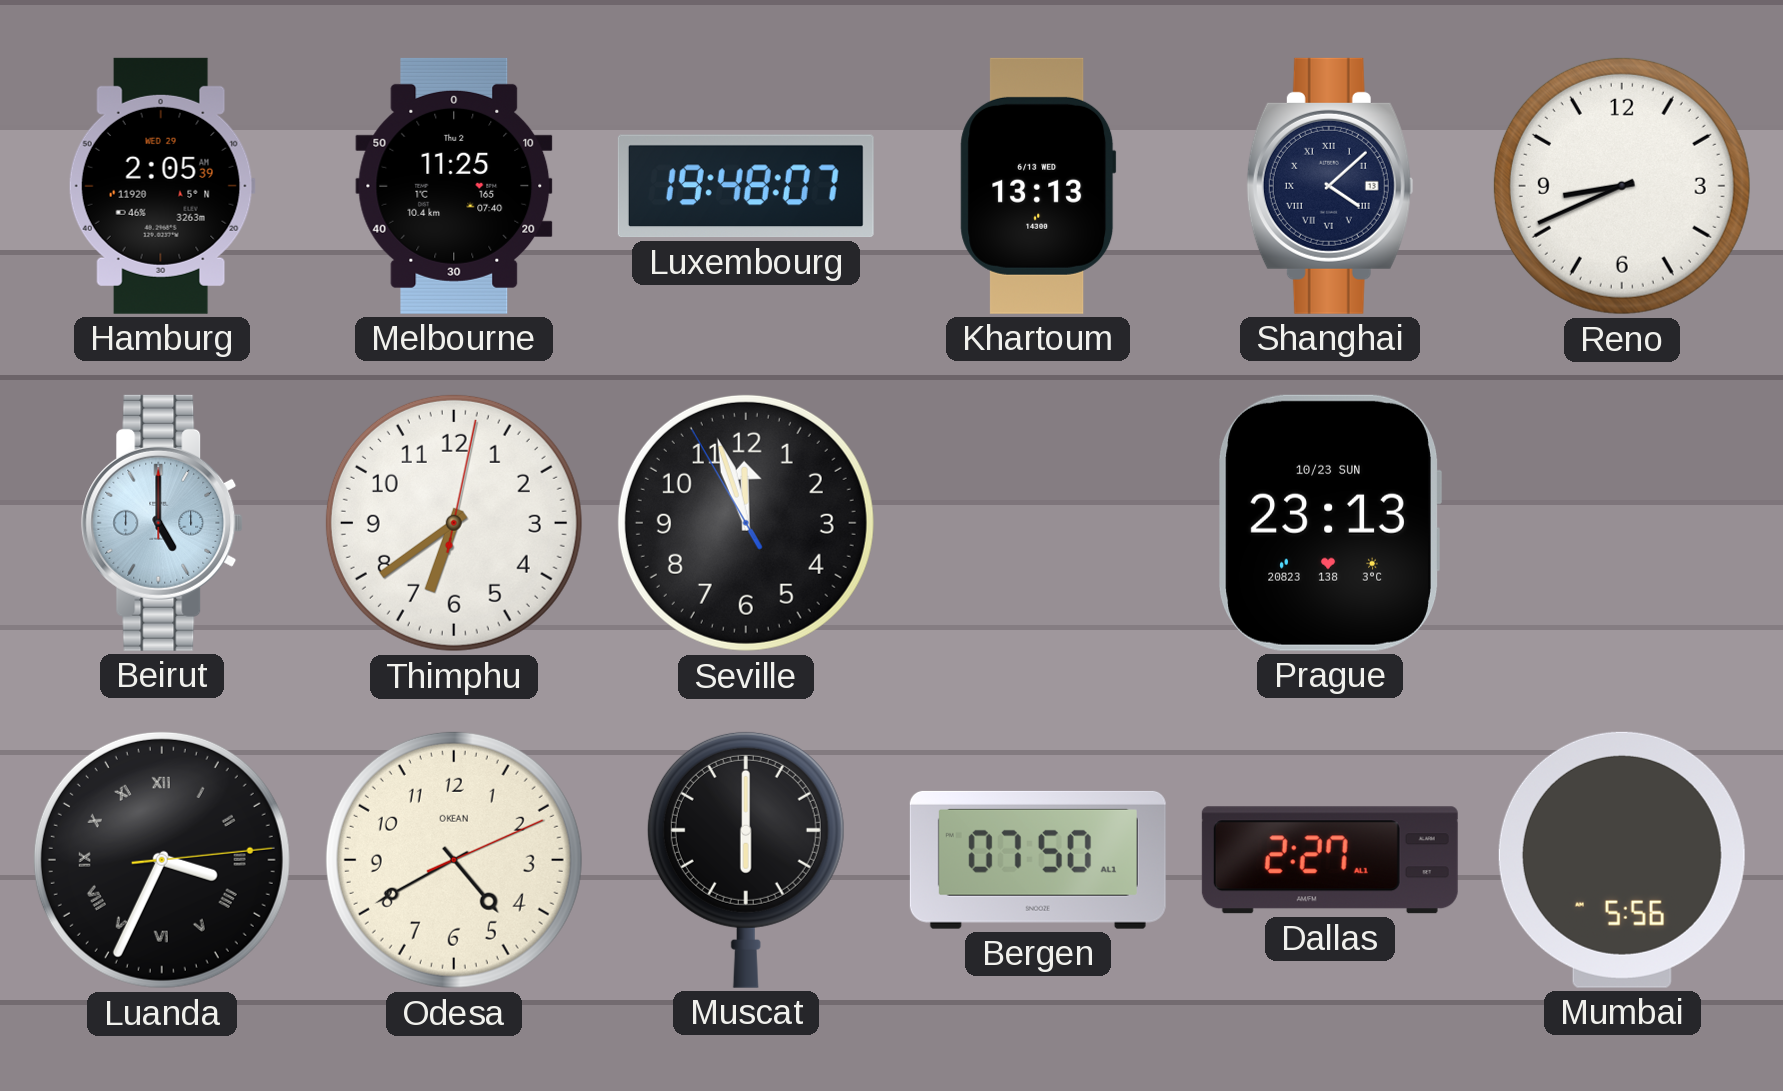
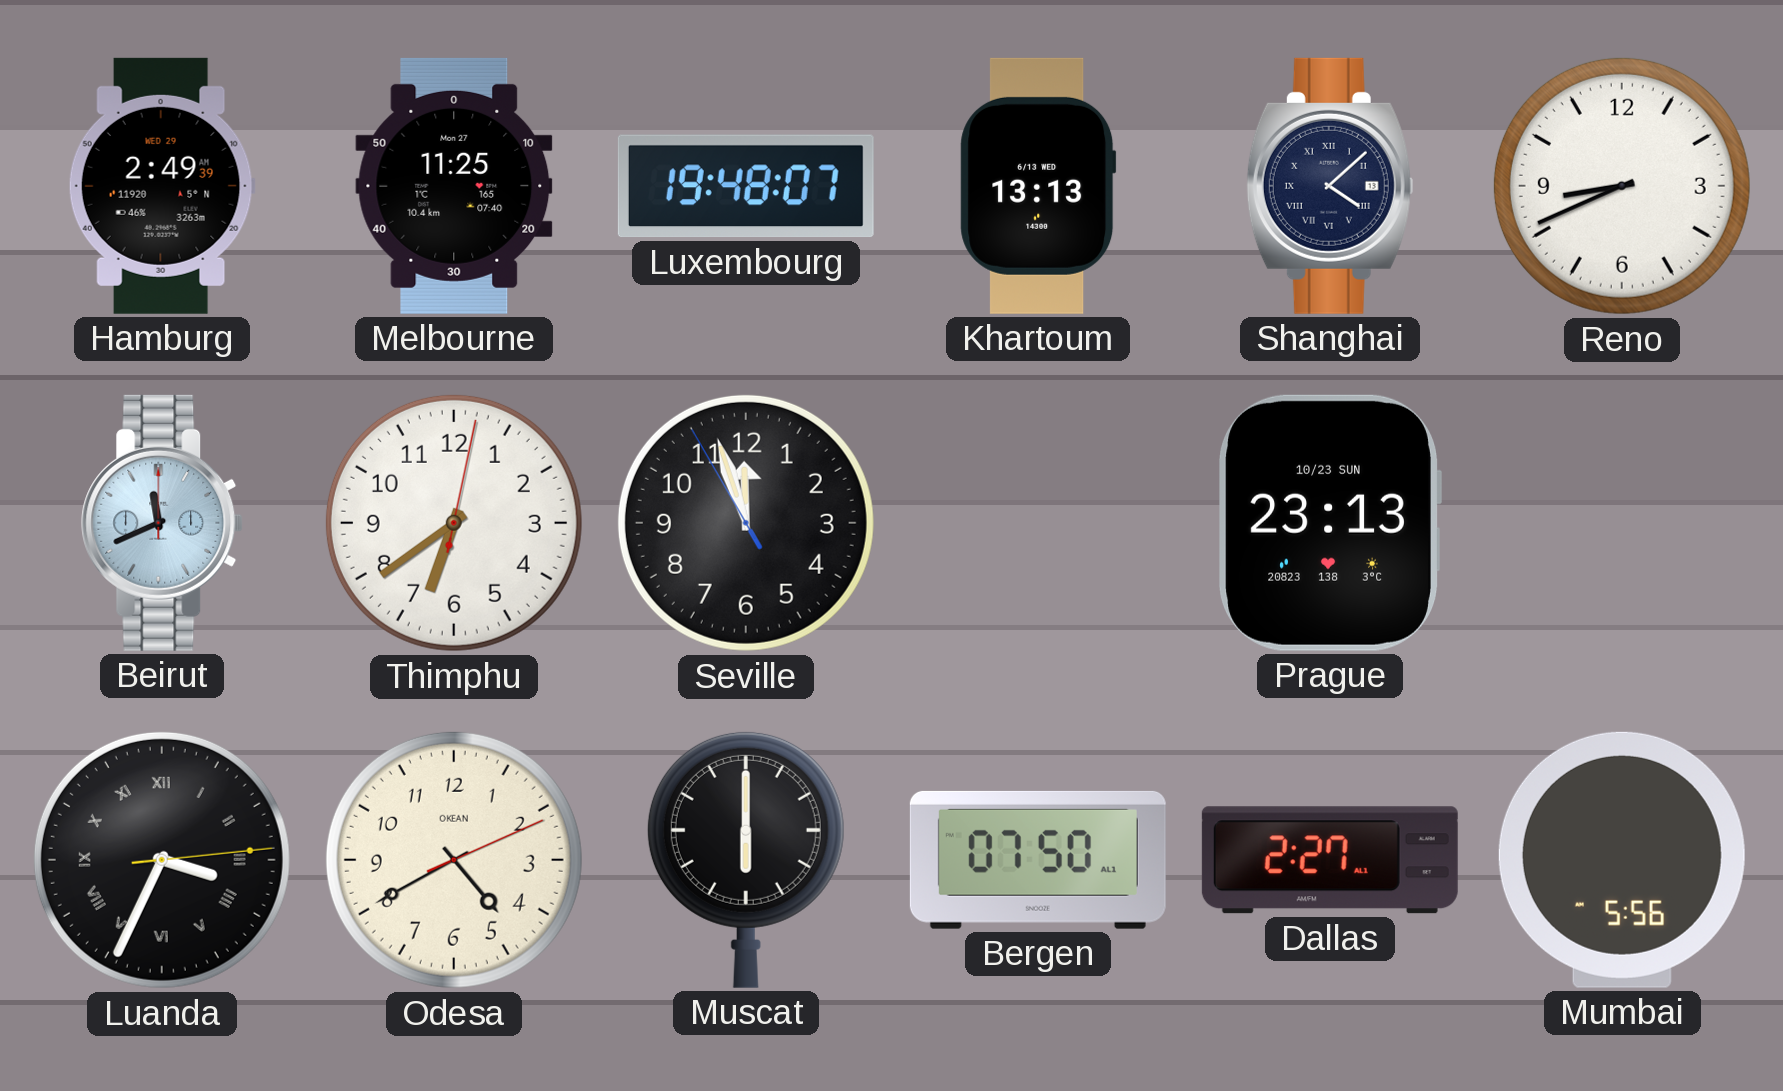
Hamburg: 2:05 -> 2:49 (162, 186)
Melbourne date: Thu 2 -> Mon 27 (454, 186)
Beirut: 5:00 -> 11:41 (162, 523)
